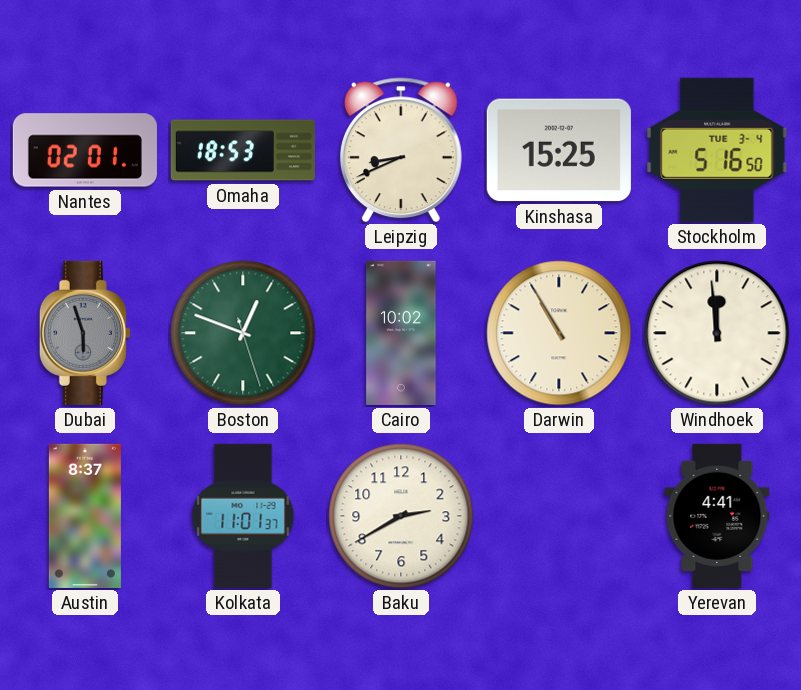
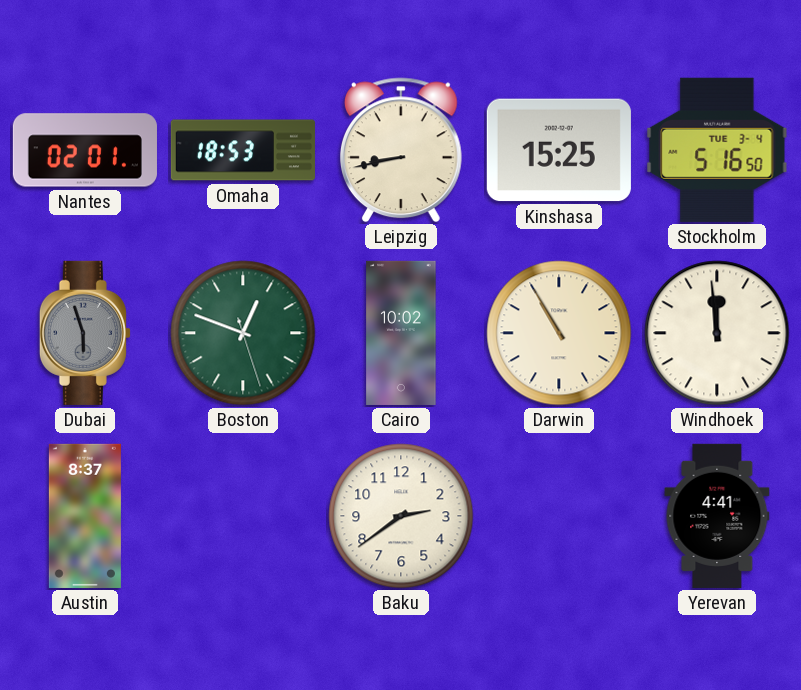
Leipzig: 8:41 -> 8:43 (401, 150)
Kolkata: 11:01 -> none (243, 516)
Baku: 2:40 -> 2:39 (401, 516)
